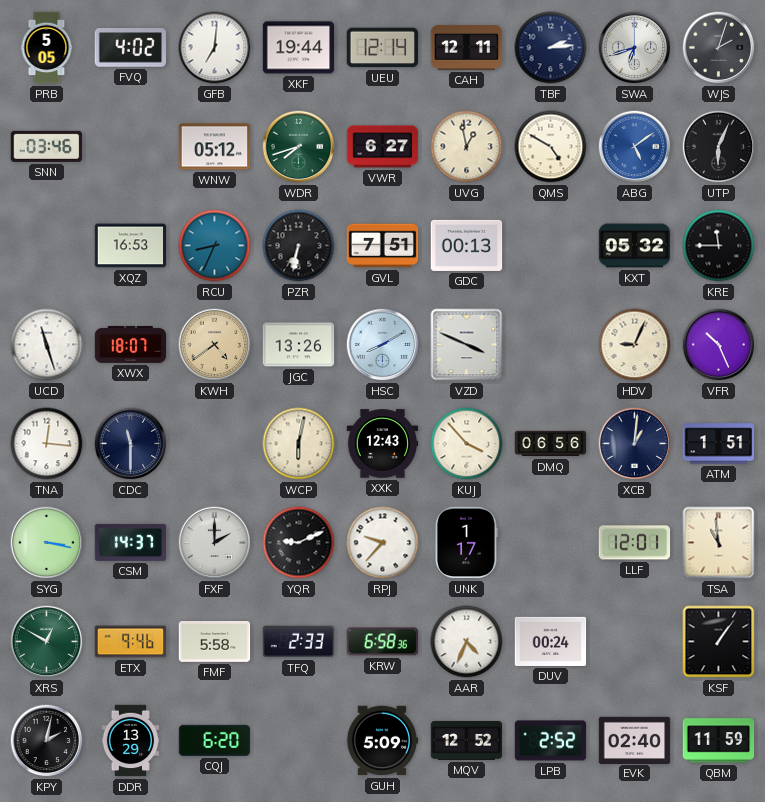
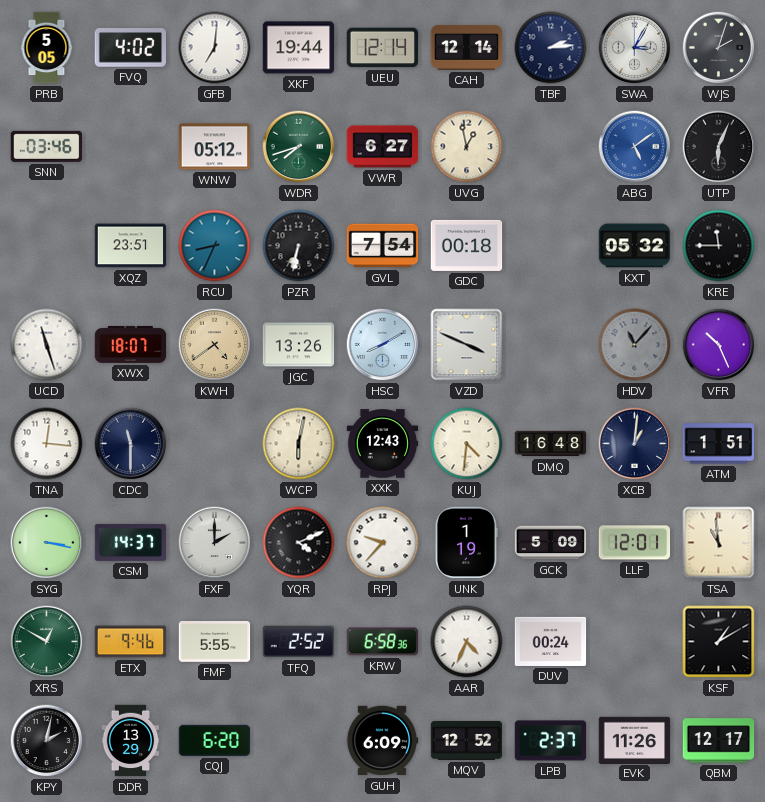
CAH: 12:11 -> 12:14 (467, 47)
SWA: 6:42 -> 3:05 (635, 48)
QMS: 4:50 -> none (551, 147)
XQZ: 16:53 -> 23:51 (131, 246)
GVL: 7:51 -> 7:54 (383, 246)
GDC: 00:13 -> 00:18 (467, 245)
HDV: 9:04 -> 11:07 (635, 345)
HDV dial: cream -> grey (635, 345)
KUJ: 3:53 -> 4:31 (467, 444)
DMQ: 06:56 -> 16:48 (551, 444)
YQR: 9:11 -> 4:11 (299, 543)
UNK: 1:17 -> 1:19 (466, 543)
GCK: none -> 5:09 (551, 543)
FMF: 5:58 -> 5:55 (215, 642)
TFQ: 2:33 -> 2:52 (299, 642)
KSF: 1:06 -> 1:10 (719, 642)
GUH: 5:09 -> 6:09 (382, 741)
LPB: 2:52 -> 2:37 (551, 741)
EVK: 02:40 -> 11:26 (635, 740)
QBM: 11:59 -> 12:17 (719, 741)
